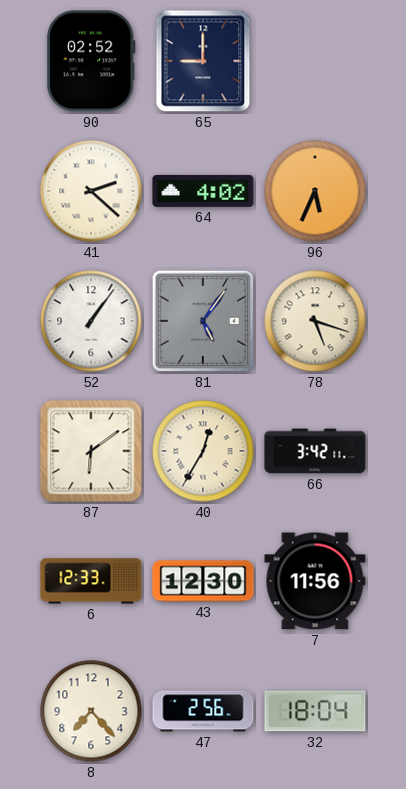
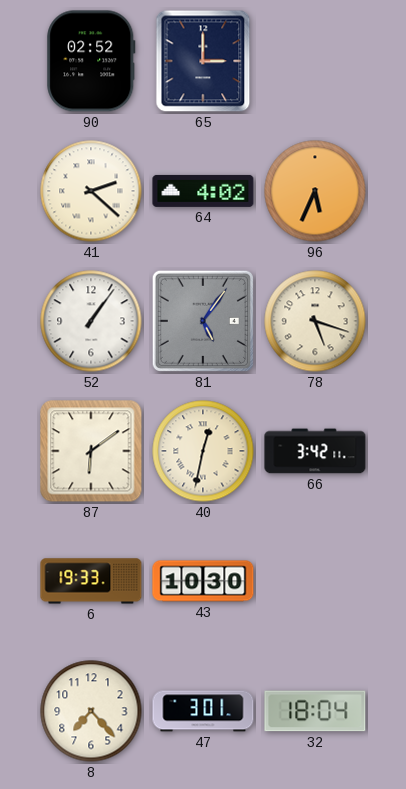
65: 9:00 -> 3:00 (203, 61)
40: 12:35 -> 12:32 (203, 451)
6: 12:33 -> 19:33 (91, 581)
43: 12:30 -> 10:30 (203, 581)
7: 11:56 -> none (315, 581)
47: 2:56 -> 3:01 (203, 711)
